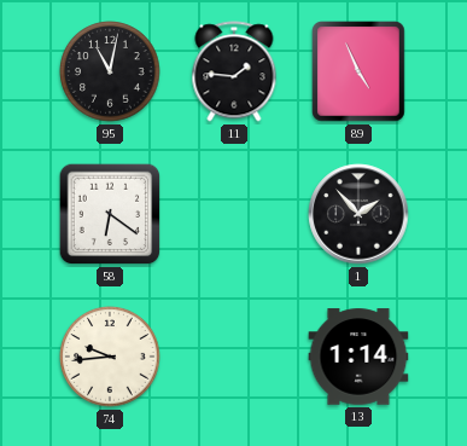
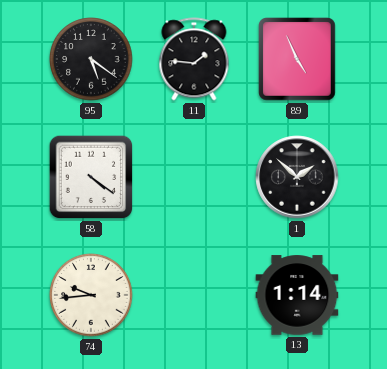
95: 11:02 -> 5:21 (91, 59)
58: 6:21 -> 4:21 (91, 177)
1: 1:53 -> 1:52 (297, 177)
